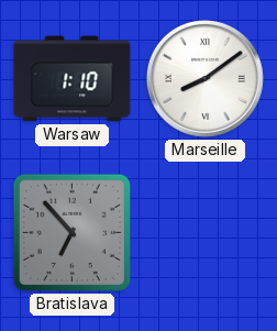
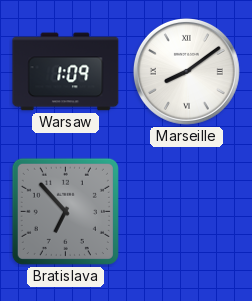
Warsaw: 1:10 -> 1:09 (66, 72)
